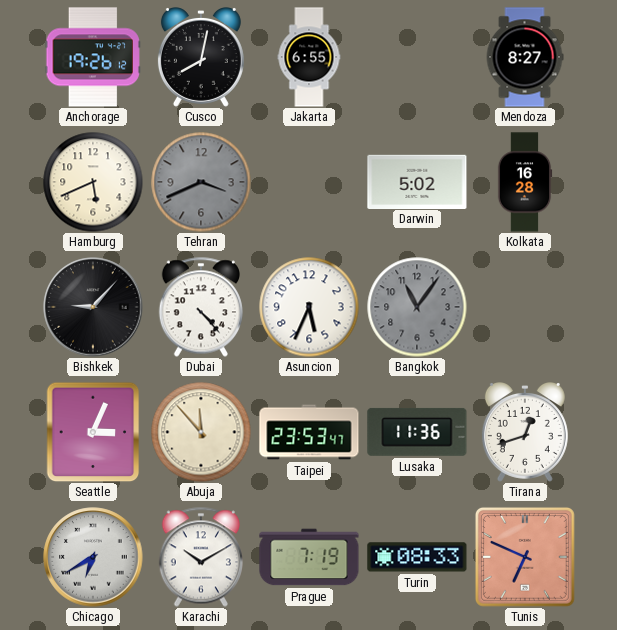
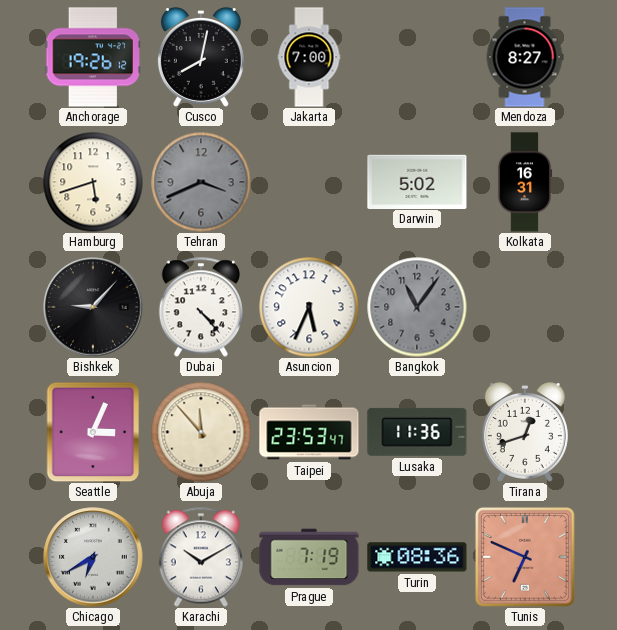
Jakarta: 6:55 -> 7:00 (309, 57)
Hamburg: 5:41 -> 5:42 (93, 182)
Kolkata: 16:28 -> 16:31 (525, 182)
Turin: 08:33 -> 08:36 (417, 557)
